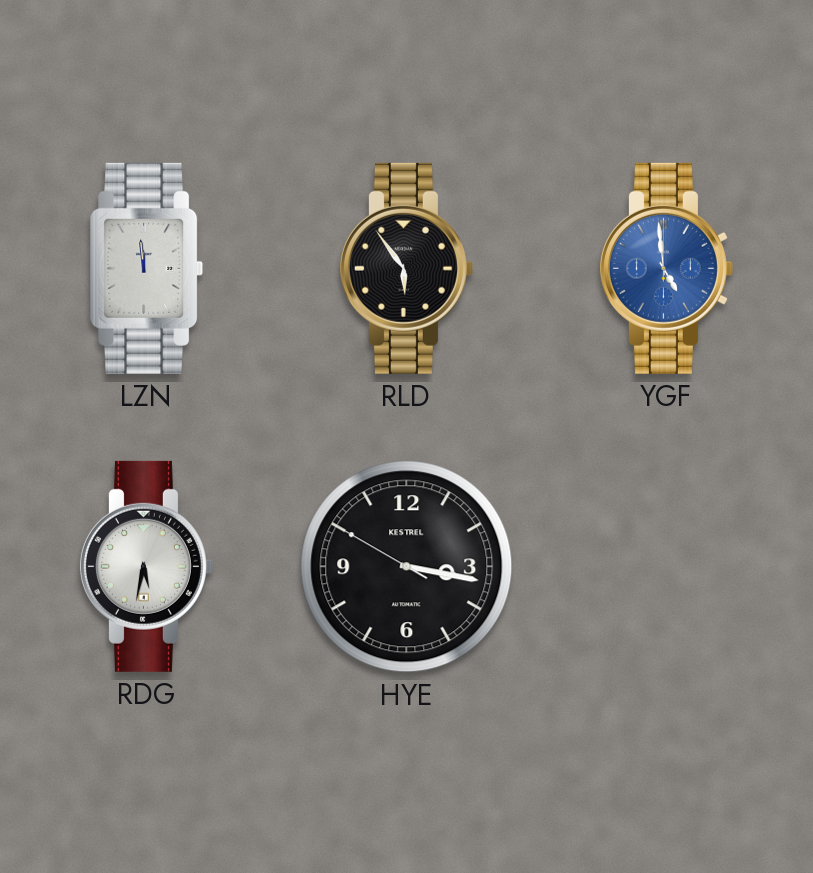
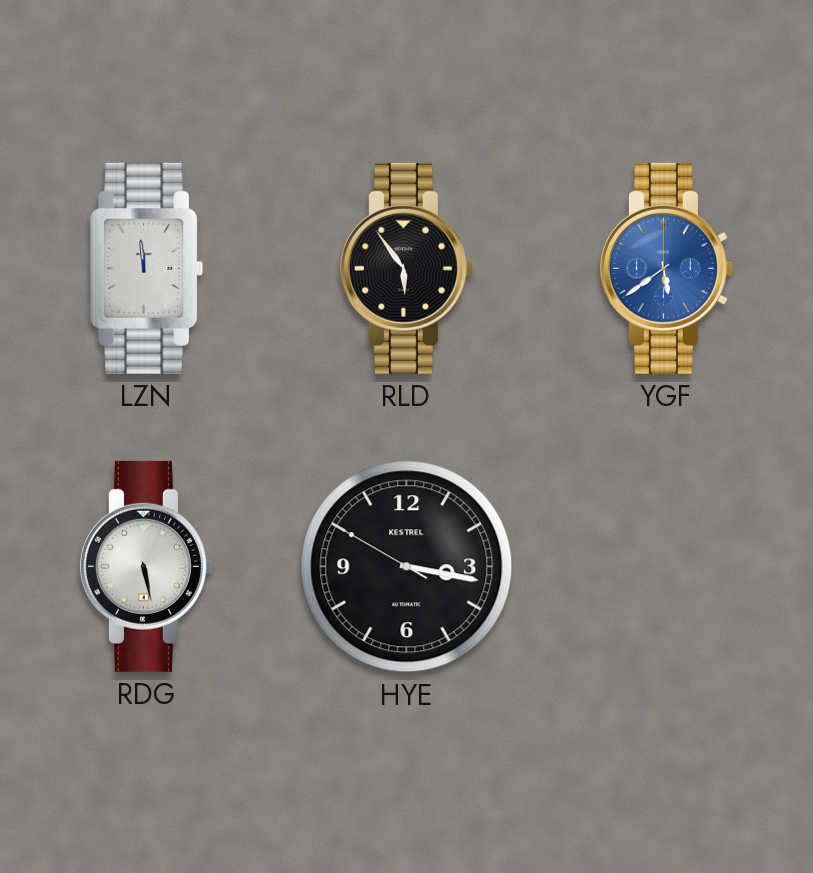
YGF: 4:59 -> 5:39 (666, 268)
RDG: 5:32 -> 5:28 (146, 566)
